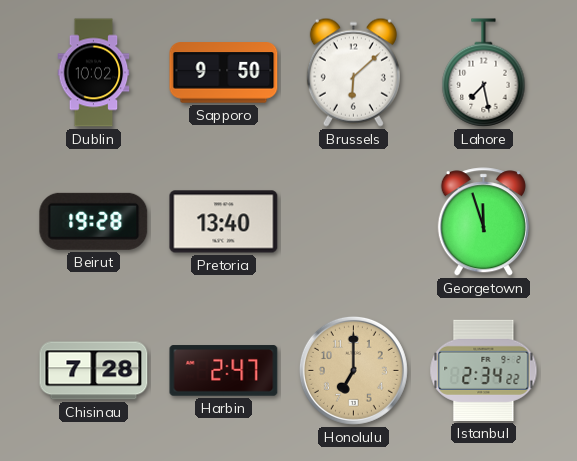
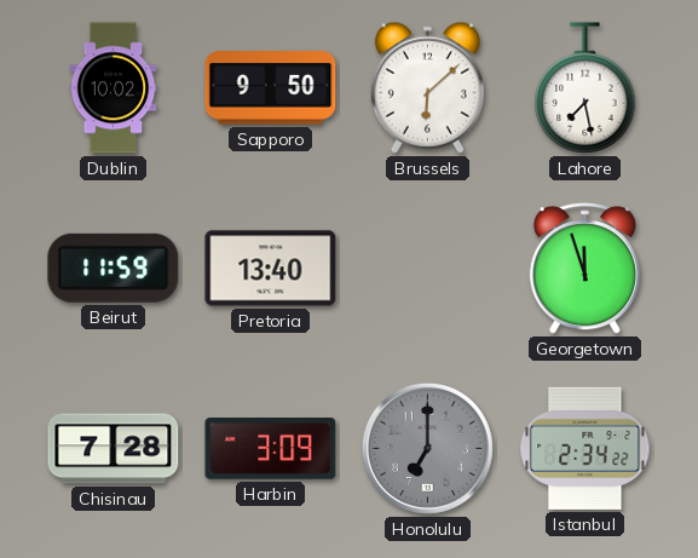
Beirut: 19:28 -> 11:59 (114, 268)
Harbin: 2:47 -> 3:09 (271, 449)
Honolulu dial: champagne -> grey (427, 448)
